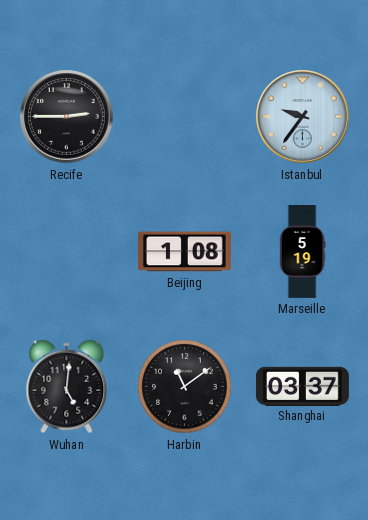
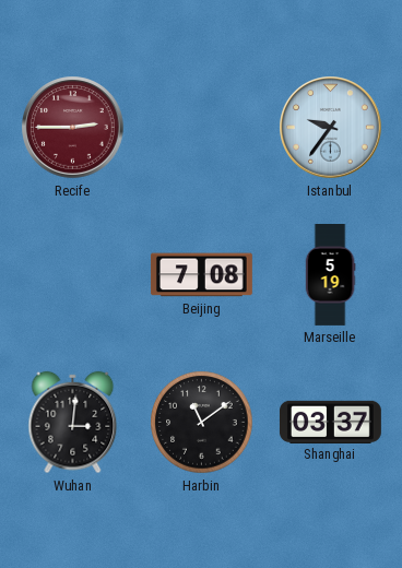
Recife dial: black -> burgundy (73, 128)
Beijing: 1:08 -> 7:08 (201, 275)
Wuhan: 5:01 -> 3:01 (73, 423)
